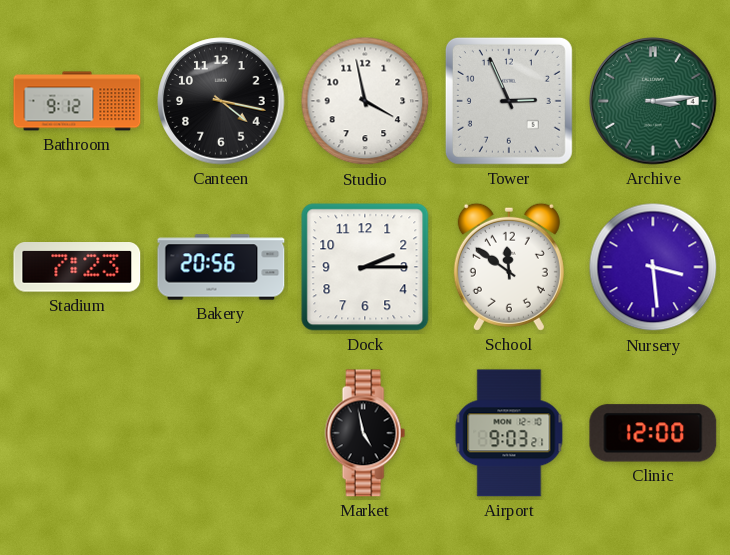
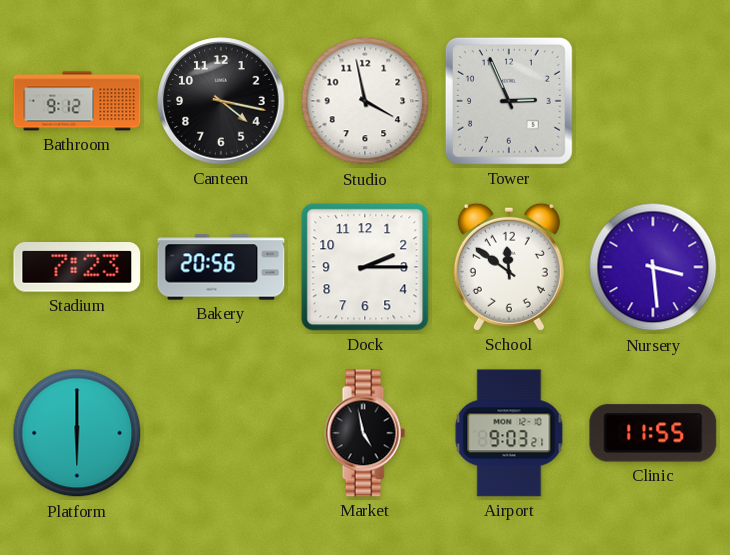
Archive: 3:14 -> none (653, 101)
Platform: none -> 6:00 (77, 433)
Clinic: 12:00 -> 11:55 (653, 433)
